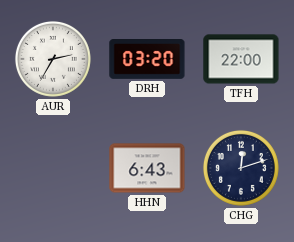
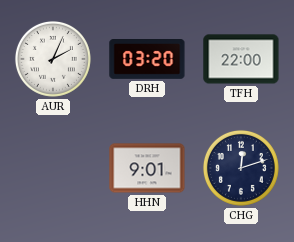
AUR: 2:35 -> 2:04 (53, 59)
HHN: 6:43 -> 9:01 (147, 168)
